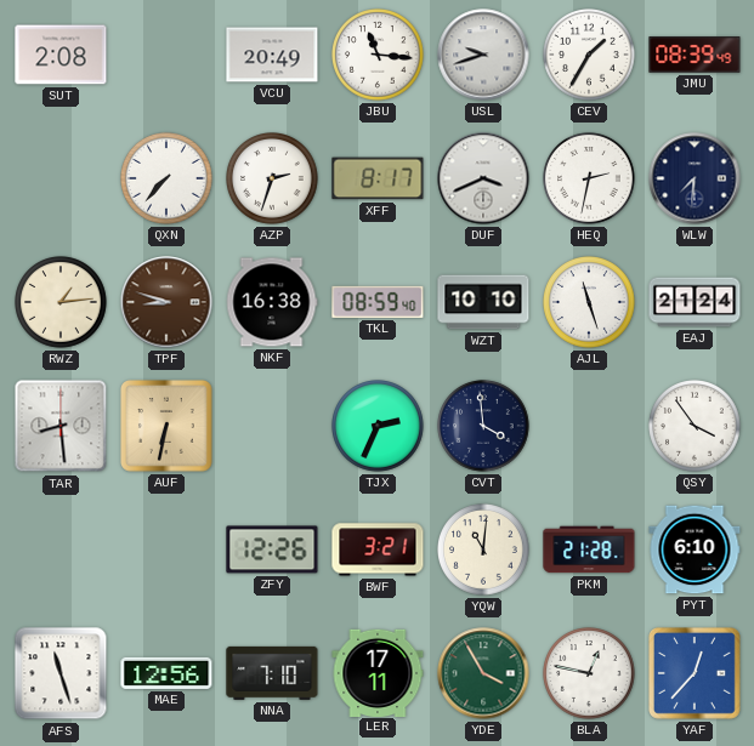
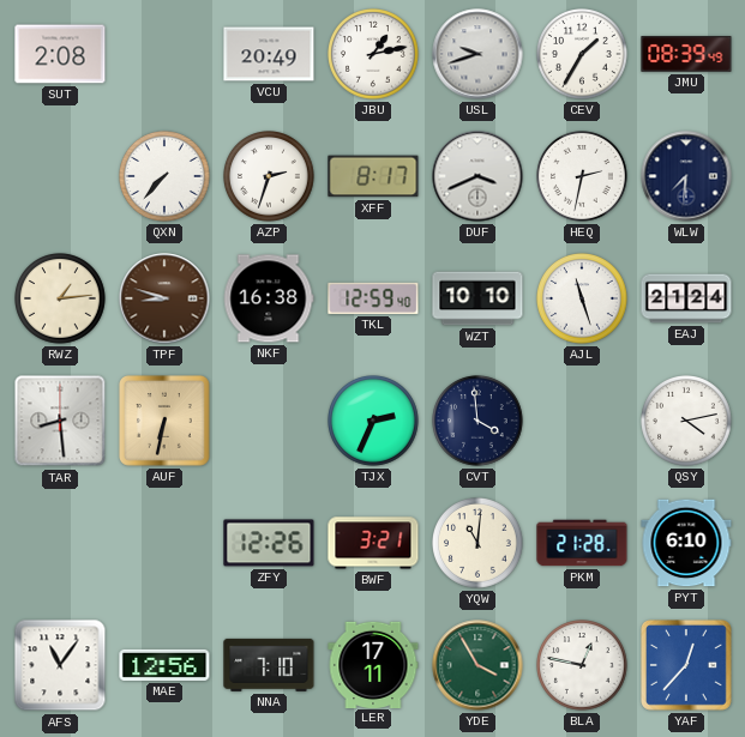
JBU: 11:16 -> 1:13 (374, 55)
TKL: 08:59 -> 12:59 (373, 298)
QSY: 3:54 -> 4:13 (687, 422)
AFS: 11:27 -> 11:06 (60, 665)
